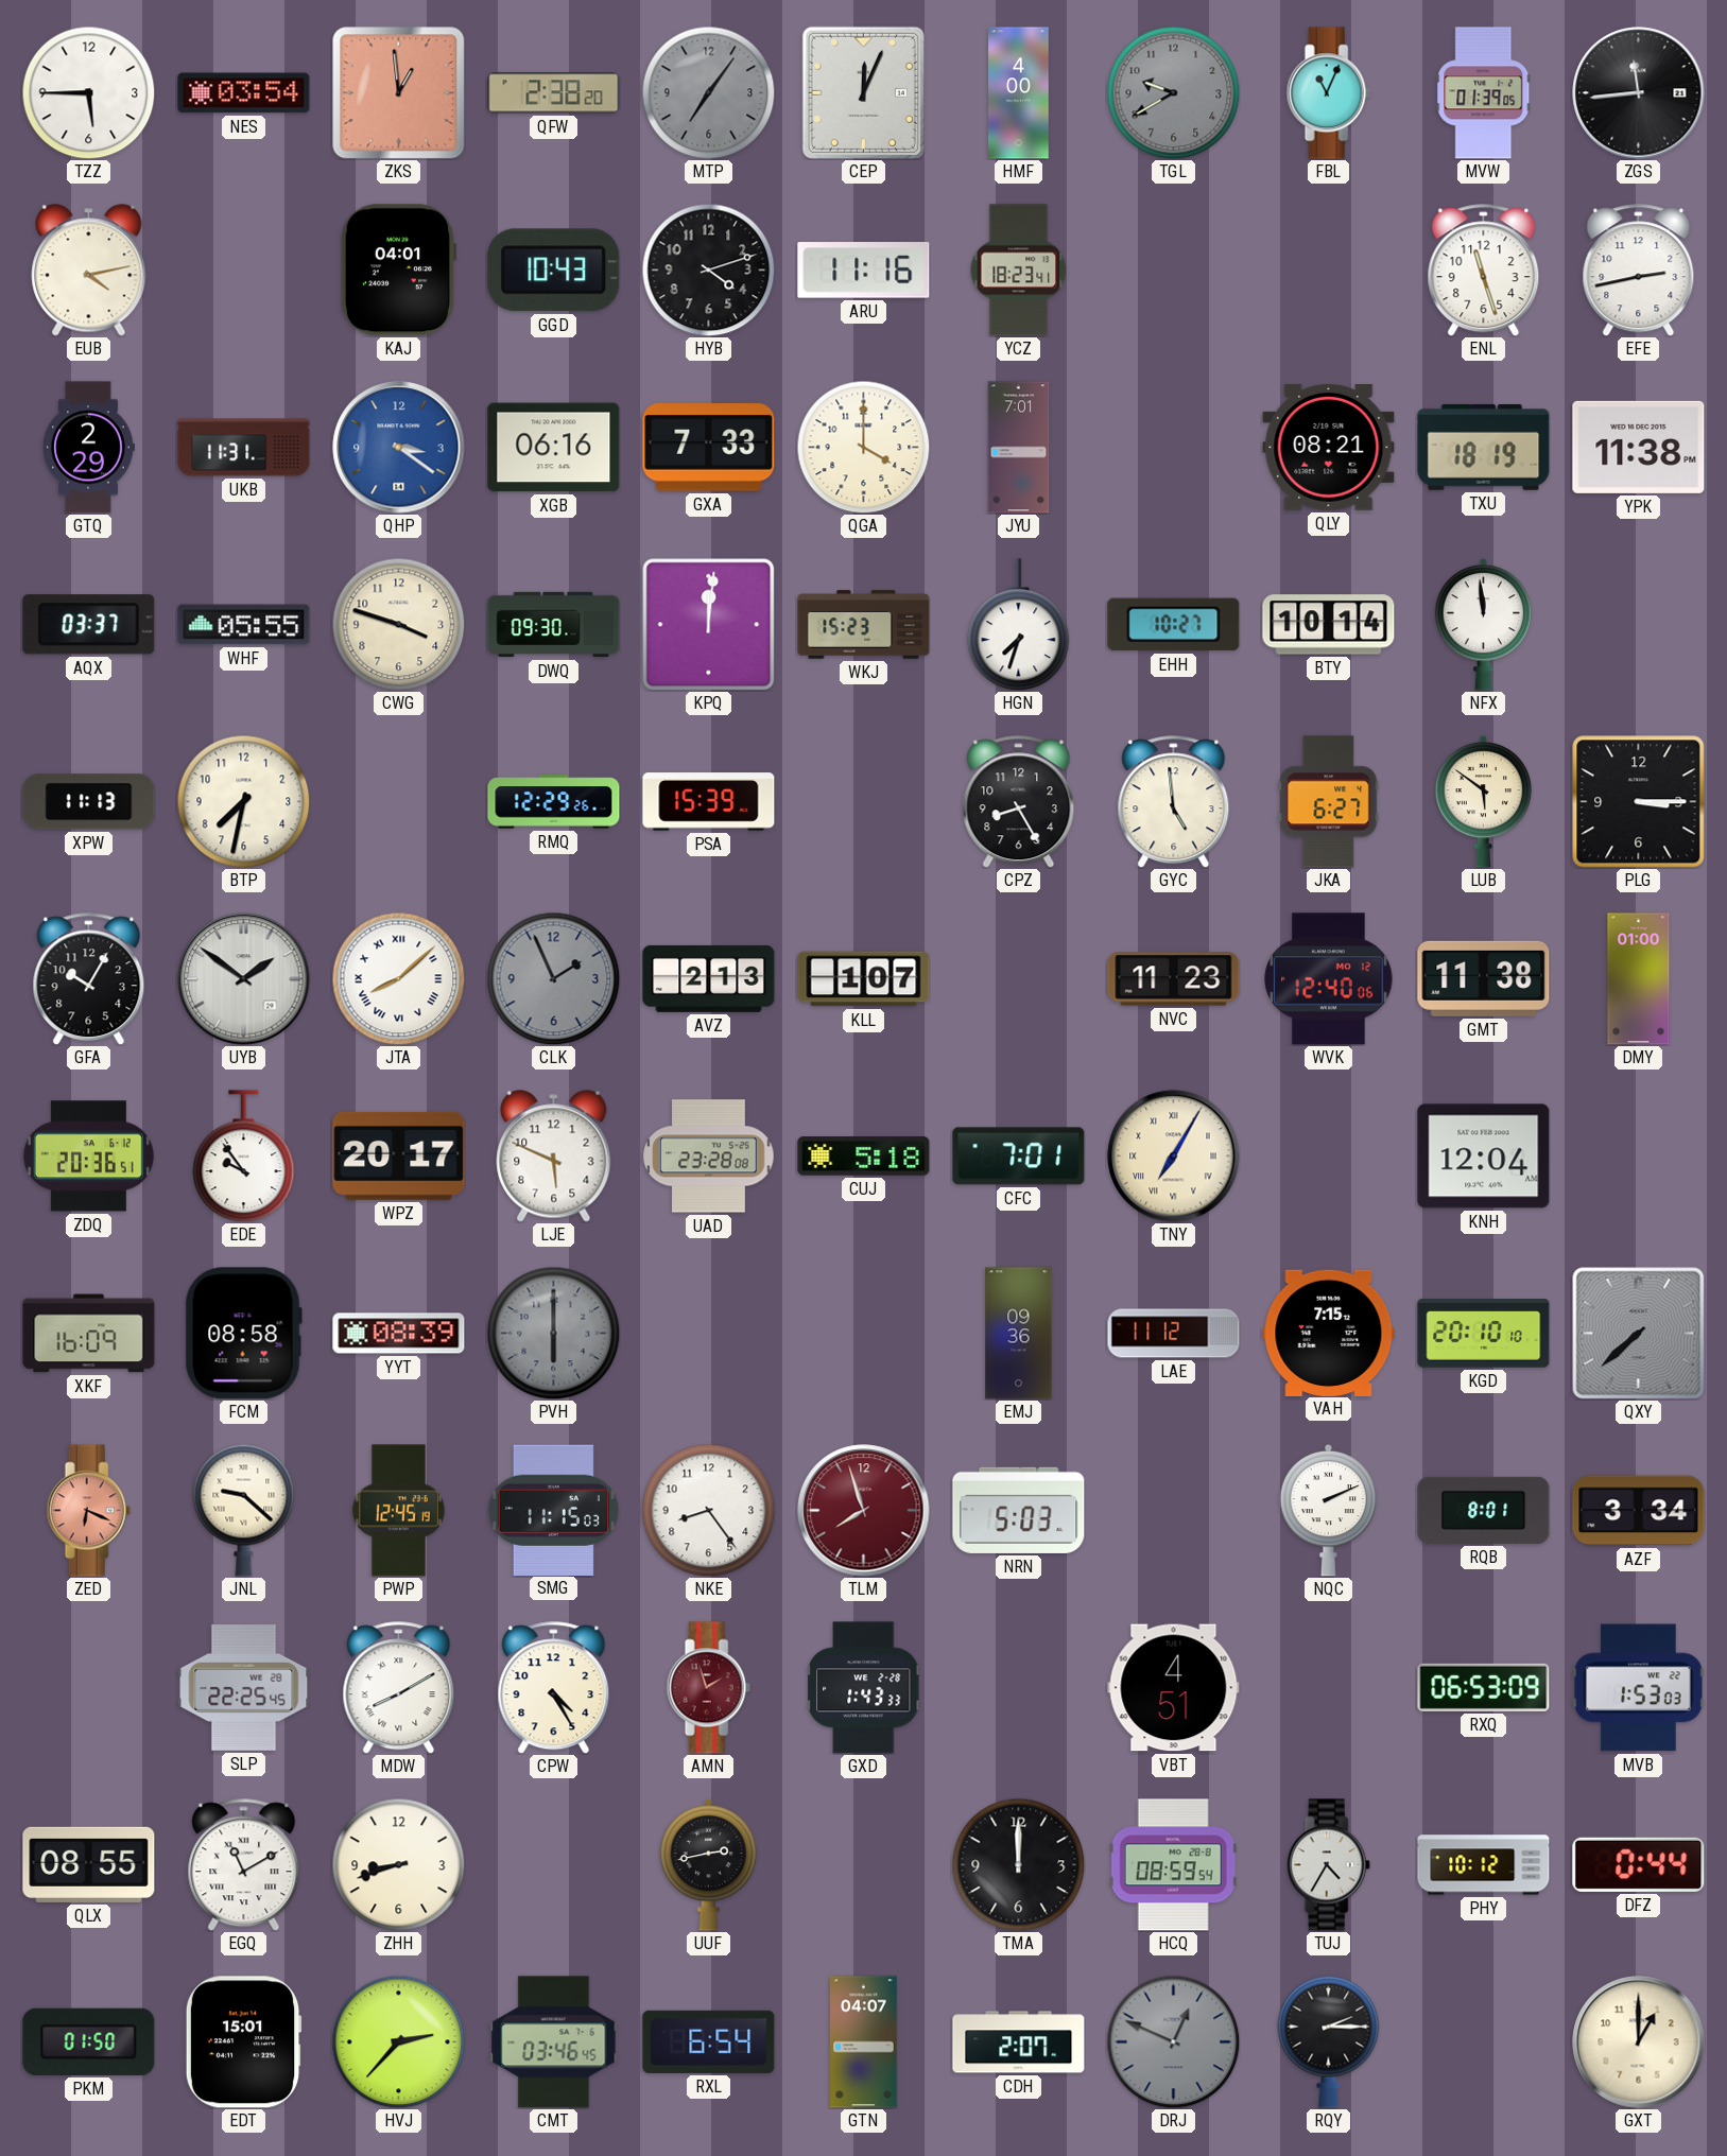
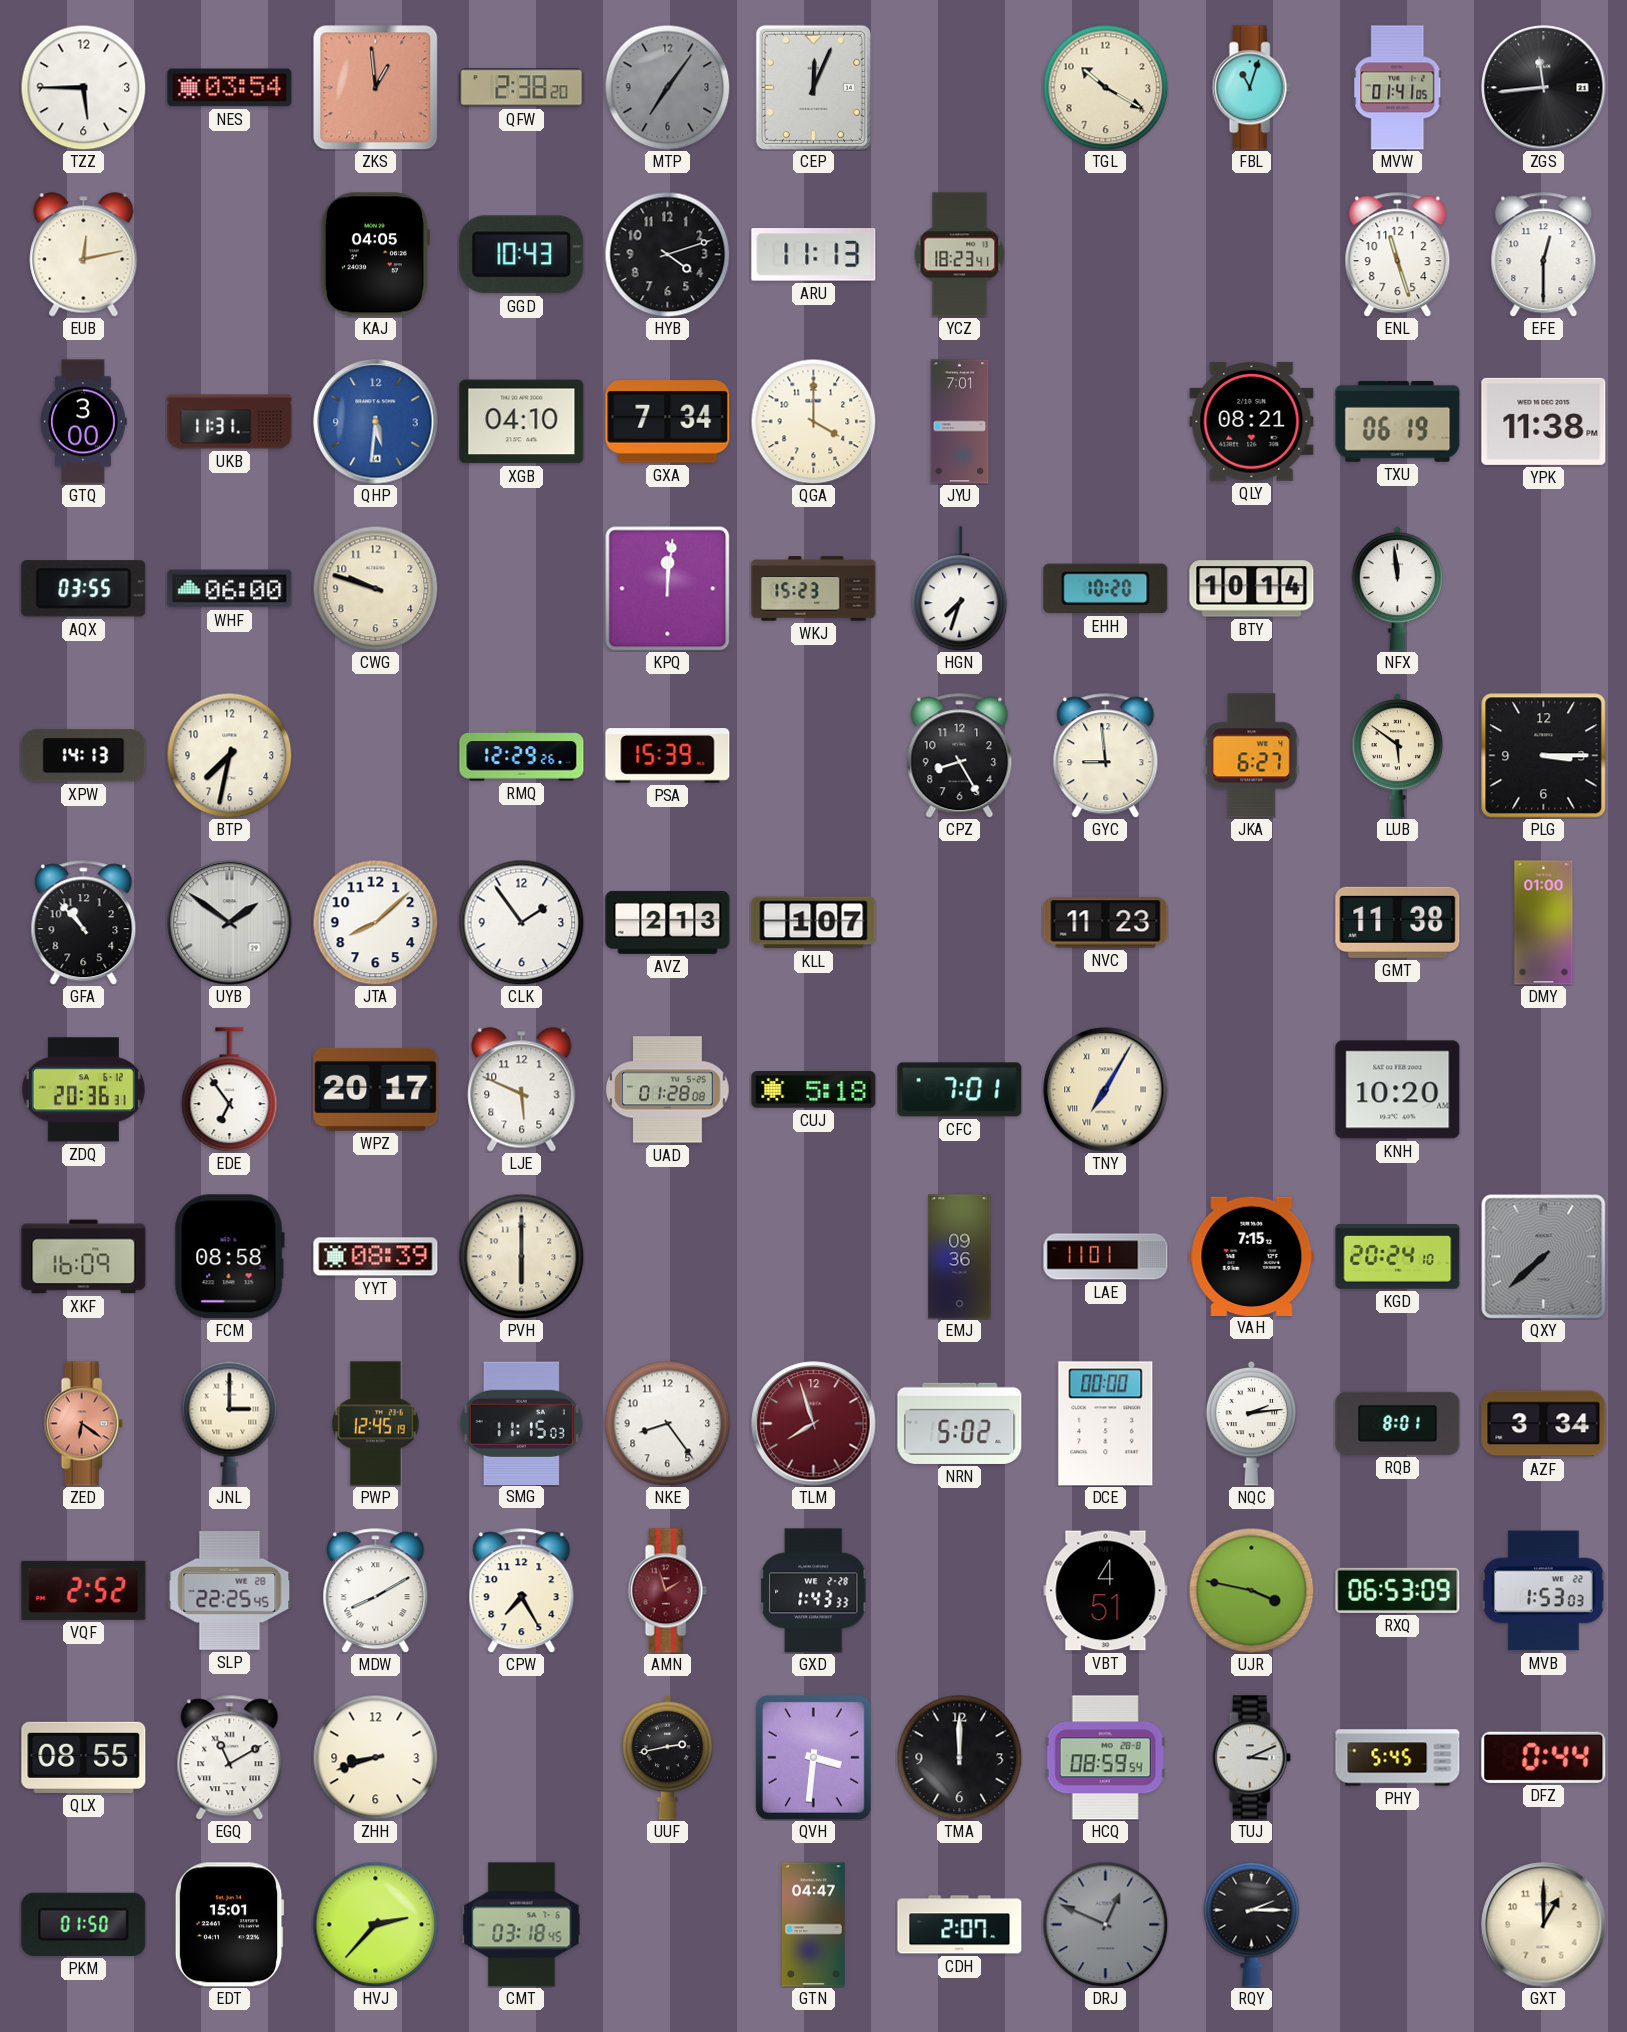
HMF: 4:00 -> none (1019, 93)
TGL: 9:40 -> 10:20 (1105, 87)
TGL dial: grey -> cream (1105, 87)
FBL: 11:04 -> 11:03 (1251, 88)
MVW: 01:39 -> 01:41 (1398, 88)
EUB: 4:13 -> 12:13 (84, 255)
KAJ: 04:01 -> 04:05 (374, 255)
ARU: 11:16 -> 11:13 (814, 255)
EFE: 2:43 -> 12:30 (1544, 255)
GTQ: 2:29 -> 3:00 (83, 422)
QHP: 3:21 -> 5:31 (376, 422)
XGB: 06:16 -> 04:10 (522, 422)
GXA: 7:33 -> 7:34 (668, 422)
TXU: 18:19 -> 06:19 (1398, 421)
AQX: 03:37 -> 03:55 (84, 589)
WHF: 05:55 -> 06:00 (230, 589)
CWG: 3:48 -> 9:48 (375, 588)
DWQ: 09:30 -> none (554, 625)
EHH: 10:27 -> 10:20 (1106, 589)
XPW: 11:13 -> 14:13 (84, 756)
GYC: 4:59 -> 8:59 (1106, 756)
GFA: 10:05 -> 10:53 (84, 923)
JTA numerals: Roman -> Arabic (375, 922)
CLK: 1:56 -> 1:54 (521, 922)
CLK dial: grey -> white (521, 922)
WVK: 12:40 -> none (1329, 979)
ZDQ: 20:36:51 -> 20:36:31 (83, 1090)
EDE: 9:54 -> 6:54 (230, 1090)
UAD: 23:28 -> 01:28 (668, 1090)
KNH: 12:04 -> 10:20 (1398, 1090)
PVH dial: grey -> cream (521, 1256)
LAE: 11:12 -> 11:01 (1106, 1257)
KGD: 20:10 -> 20:24 (1398, 1257)
ZED: 6:19 -> 6:21 (83, 1424)
JNL: 9:22 -> 3:00 (230, 1423)
NRN: 5:03 -> 5:02 (960, 1423)
DCE: none -> 00:00 (1106, 1424)
NQC: 2:11 -> 2:14 (1252, 1423)
VQF: none -> 2:52 (84, 1590)
CPW: 4:25 -> 7:25 (522, 1591)
UJR: none -> 3:47 (1251, 1590)
QVH: none -> 3:31 (814, 1758)
TUJ: 4:35 -> 3:11 (1251, 1758)
PHY: 10:12 -> 5:45 (1398, 1758)
CMT: 03:46 -> 03:18 (522, 1925)
RXL: 6:54 -> none (709, 2041)
GTN: 04:07 -> 04:47 (814, 1925)
